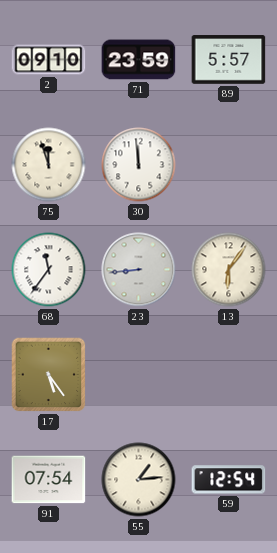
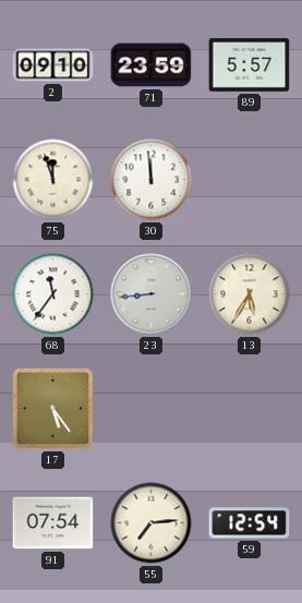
13: 6:06 -> 5:35 (250, 294)
55: 1:14 -> 7:14 (152, 523)
